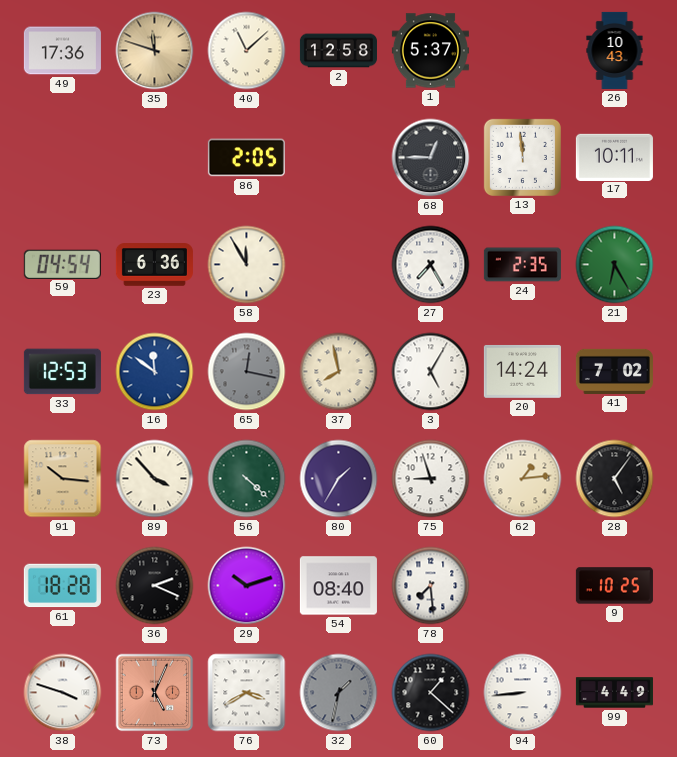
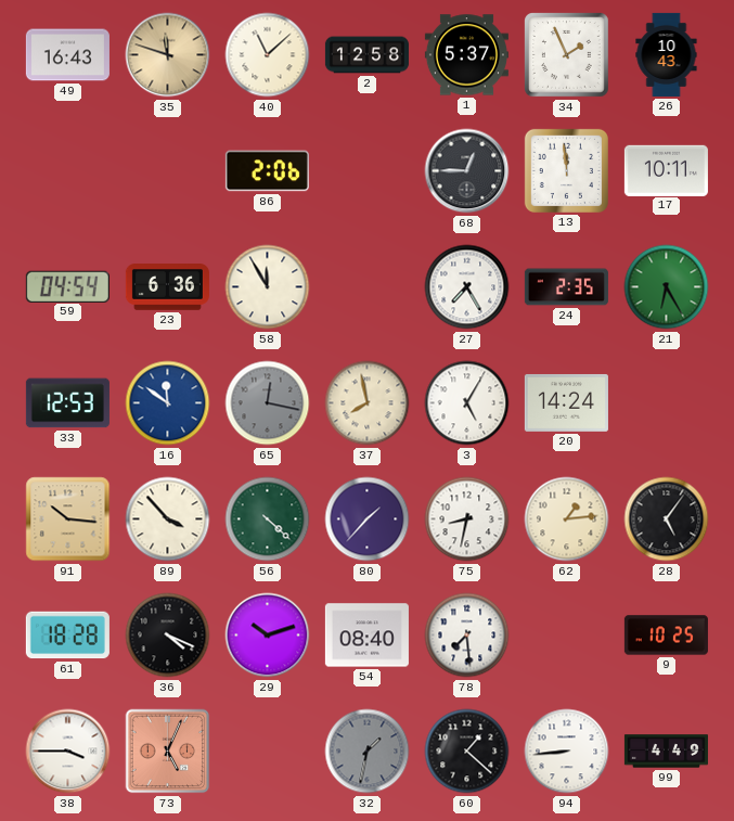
49: 17:36 -> 16:43 (67, 55)
34: none -> 1:56 (567, 55)
86: 2:05 -> 2:06 (267, 171)
41: 7:02 -> none (614, 371)
80: 1:35 -> 1:37 (368, 519)
75: 8:57 -> 8:32 (467, 519)
36: 2:19 -> 4:19 (168, 636)
38: 3:48 -> 3:45 (68, 752)
76: 3:40 -> none (247, 693)
